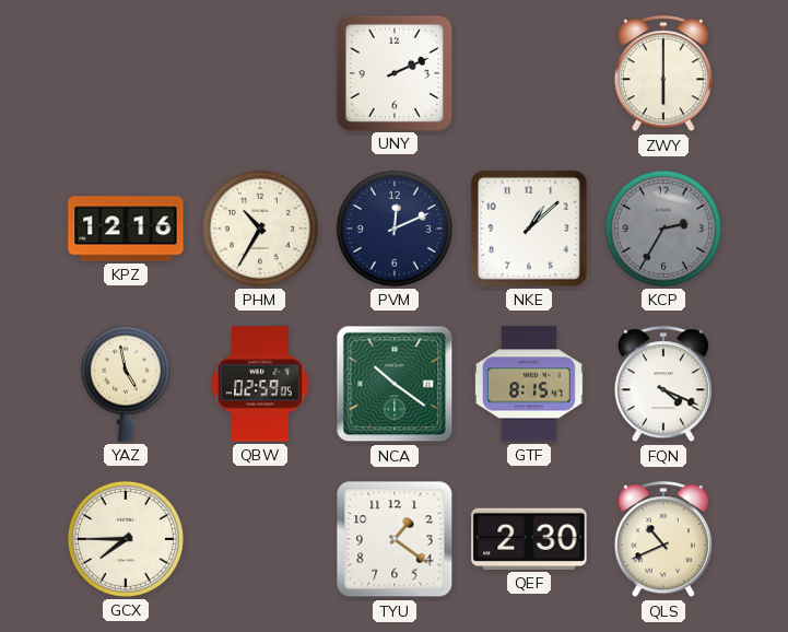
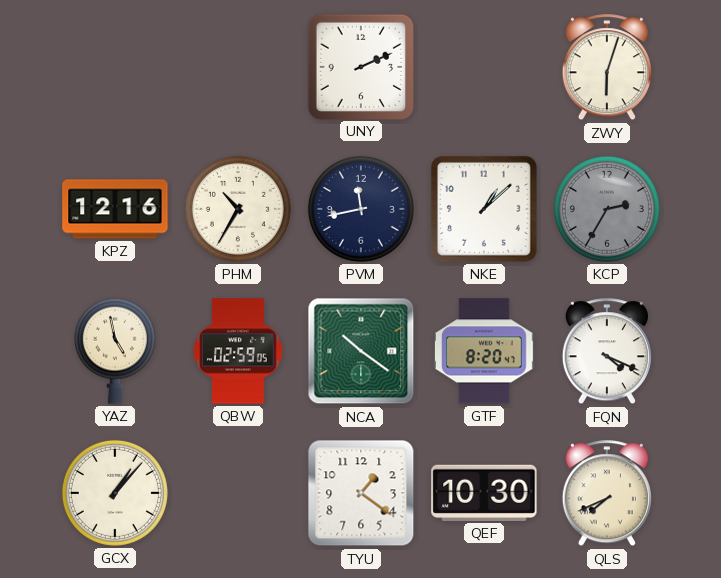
ZWY: 6:00 -> 6:03 (607, 68)
PVM: 12:11 -> 11:43 (361, 209)
GTF: 8:15 -> 8:20 (485, 351)
GCX: 7:45 -> 1:07 (115, 493)
QEF: 2:30 -> 10:30 (484, 493)
QLS: 10:41 -> 7:41 (607, 494)
